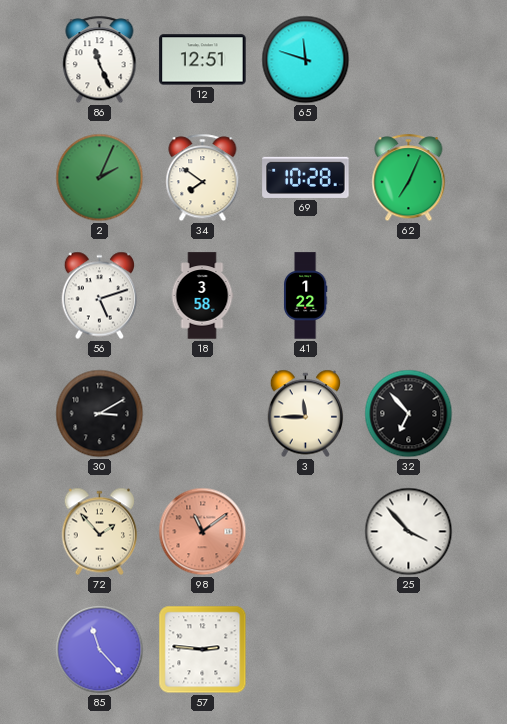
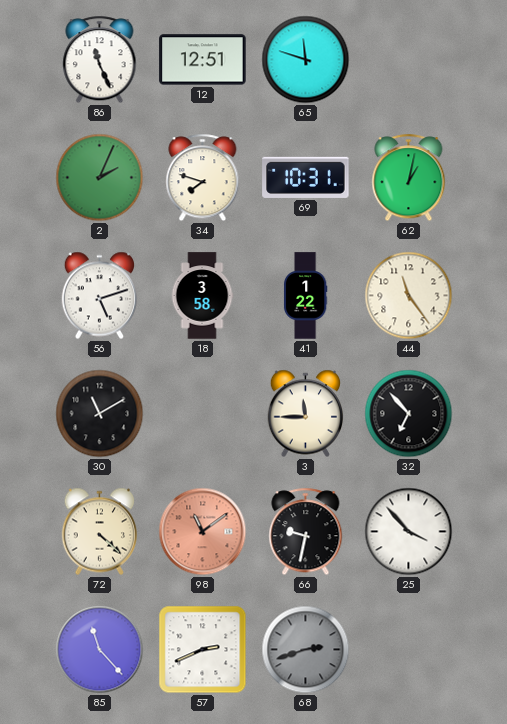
34: 7:51 -> 7:48 (203, 178)
69: 10:28 -> 10:31 (306, 177)
62: 7:04 -> 1:02 (409, 178)
44: none -> 11:24 (409, 296)
30: 3:10 -> 11:10 (100, 414)
72: 1:53 -> 4:22 (100, 532)
66: none -> 9:32 (306, 532)
57: 2:46 -> 2:41 (203, 650)
68: none -> 2:42 (306, 650)
